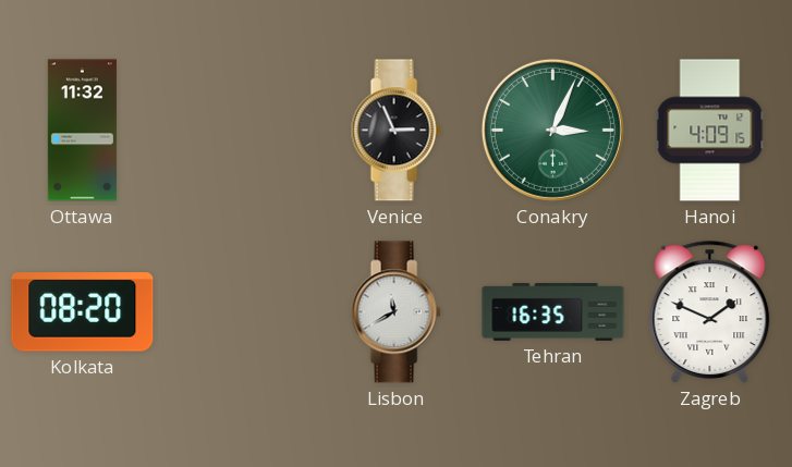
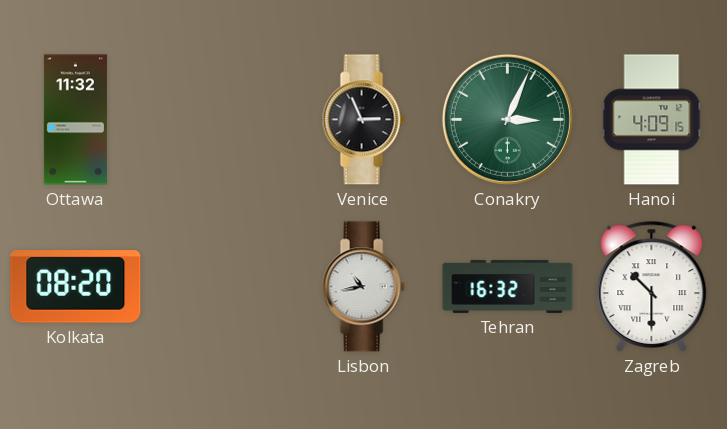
Lisbon: 11:40 -> 10:43 (363, 287)
Tehran: 16:35 -> 16:32 (508, 286)
Zagreb: 1:49 -> 10:30 (652, 287)
